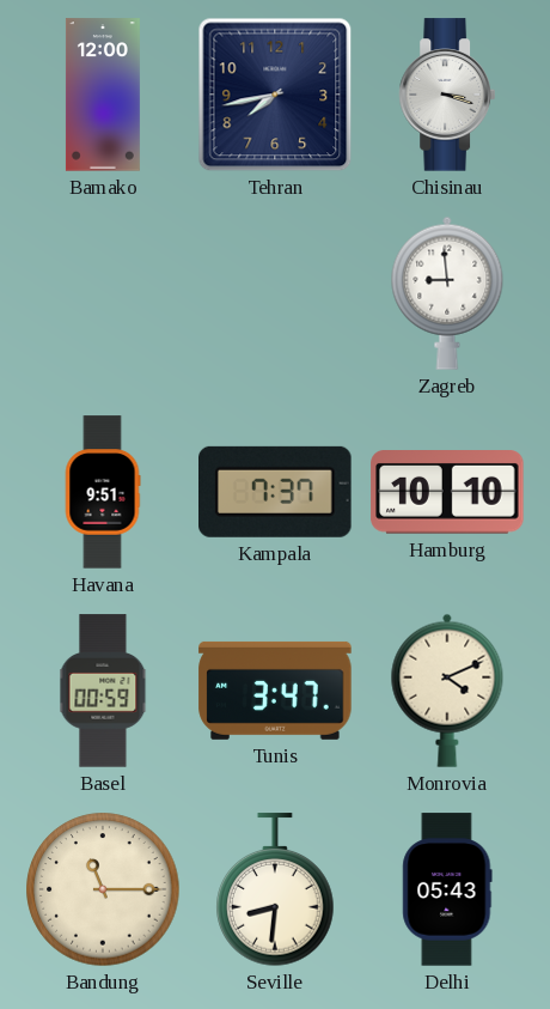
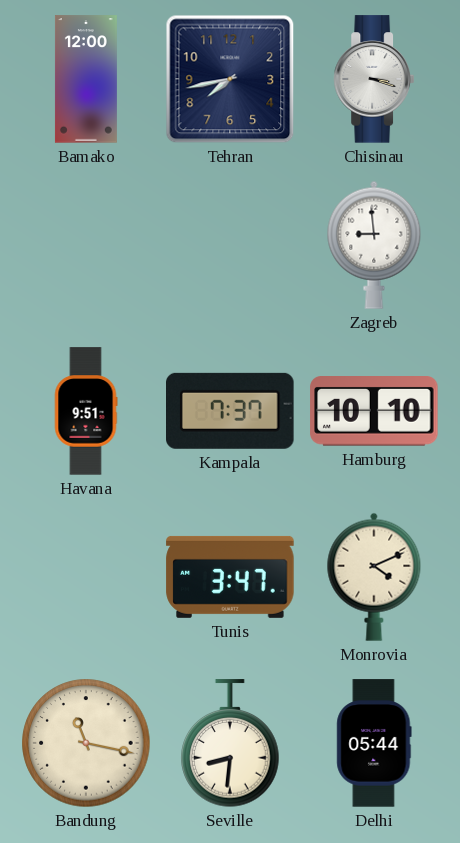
Basel: 00:59 -> none (103, 691)
Bandung: 11:15 -> 11:17 (86, 743)
Delhi: 05:43 -> 05:44 (374, 743)
